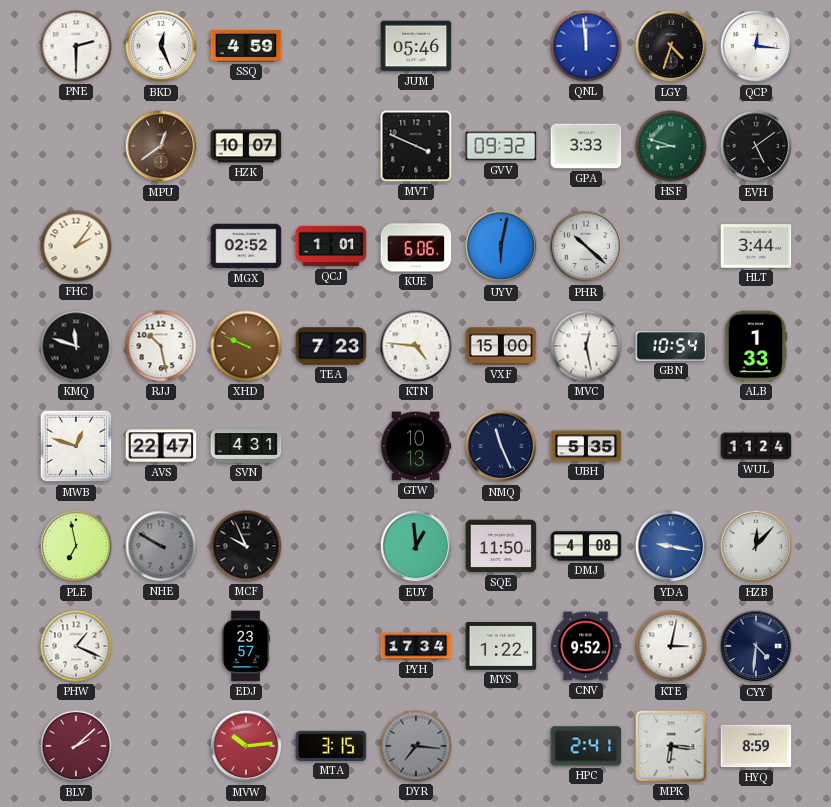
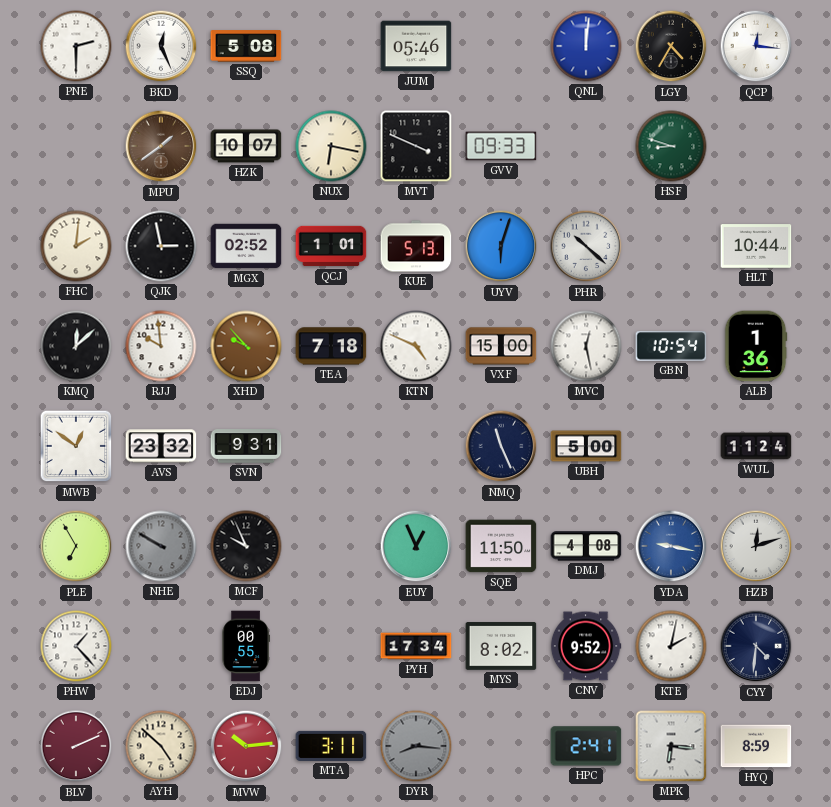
SSQ: 4:59 -> 5:08 (246, 46)
QNL: 11:59 -> 12:01 (586, 46)
LGY: 4:33 -> 4:35 (671, 46)
MPU: 12:39 -> 1:39 (161, 146)
NUX: none -> 6:17 (331, 146)
GVV: 09:32 -> 09:33 (501, 146)
GPA: 3:33 -> none (586, 146)
EVH: 5:09 -> none (756, 146)
FHC: 2:06 -> 2:01 (76, 246)
QJK: none -> 2:58 (161, 246)
KUE: 6:06 -> 5:13 (416, 246)
UYV: 6:02 -> 6:03 (501, 246)
HLT: 3:44 -> 10:44 (756, 246)
KMQ: 11:48 -> 12:08 (76, 346)
RJJ: 10:28 -> 9:59 (161, 346)
XHD: 9:49 -> 9:53 (246, 346)
TEA: 7:23 -> 7:18 (331, 346)
KTN: 4:46 -> 4:49 (416, 346)
ALB: 1:33 -> 1:36 (756, 346)
MWB: 12:48 -> 12:51 (76, 446)
AVS: 22:47 -> 23:32 (161, 446)
SVN: 4:31 -> 9:31 (246, 446)
GTW: 10:13 -> none (416, 446)
UBH: 5:35 -> 5:00 (586, 446)
PLE: 6:58 -> 6:55 (76, 546)
EUY: 12:59 -> 12:56 (416, 546)
HZB: 12:07 -> 12:12 (756, 546)
PHW: 1:19 -> 1:23 (76, 646)
EDJ: 23:57 -> 00:55 (246, 646)
MYS: 1:22 -> 8:02 (501, 646)
KTE: 3:02 -> 2:02 (671, 646)
BLV: 2:08 -> 2:11 (76, 746)
AYH: none -> 4:52 (161, 746)
MTA: 3:15 -> 3:11 (331, 746)
DYR: 7:16 -> 8:16 (416, 746)
